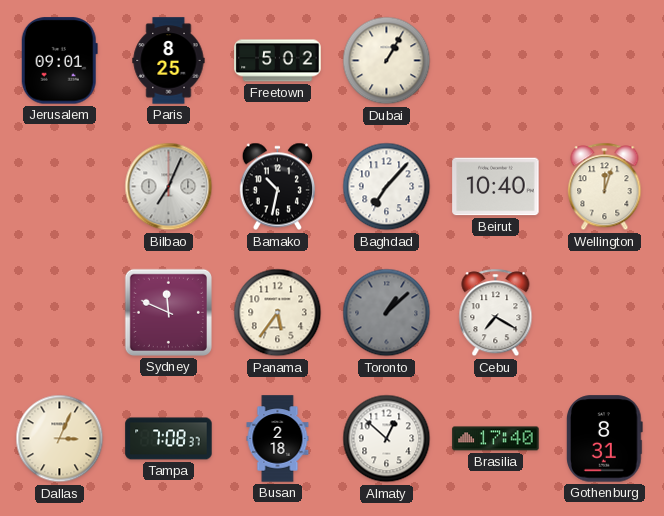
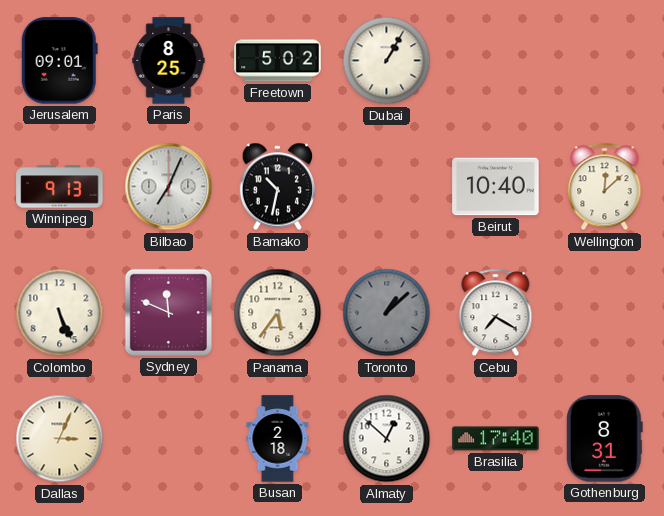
Winnipeg: none -> 9:13 (60, 187)
Baghdad: 7:07 -> none (387, 187)
Wellington: 12:03 -> 12:08 (605, 187)
Colombo: none -> 5:26 (60, 313)
Tampa: 7:08 -> none (169, 439)
